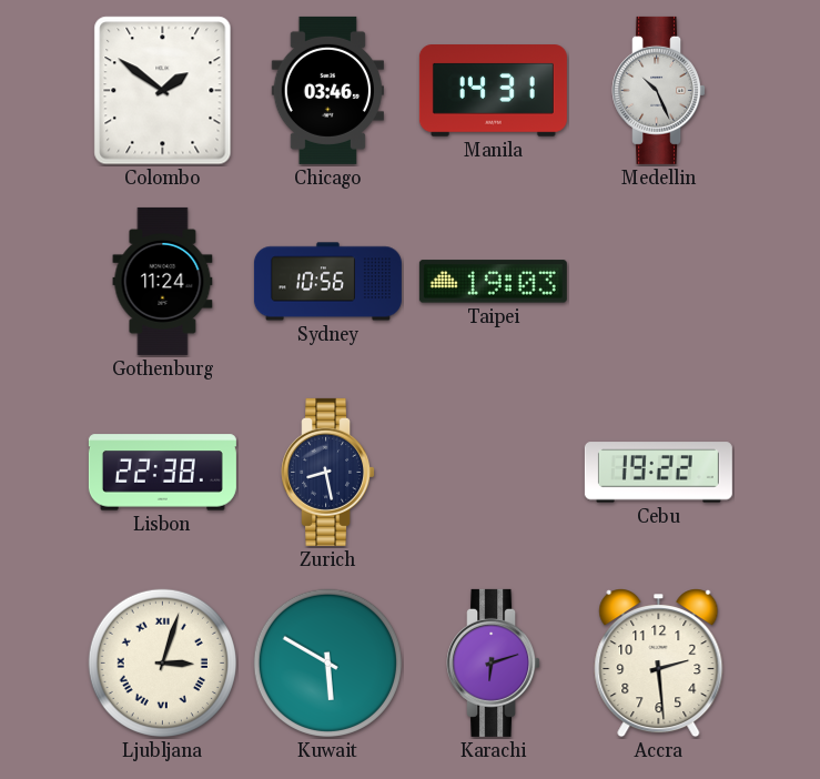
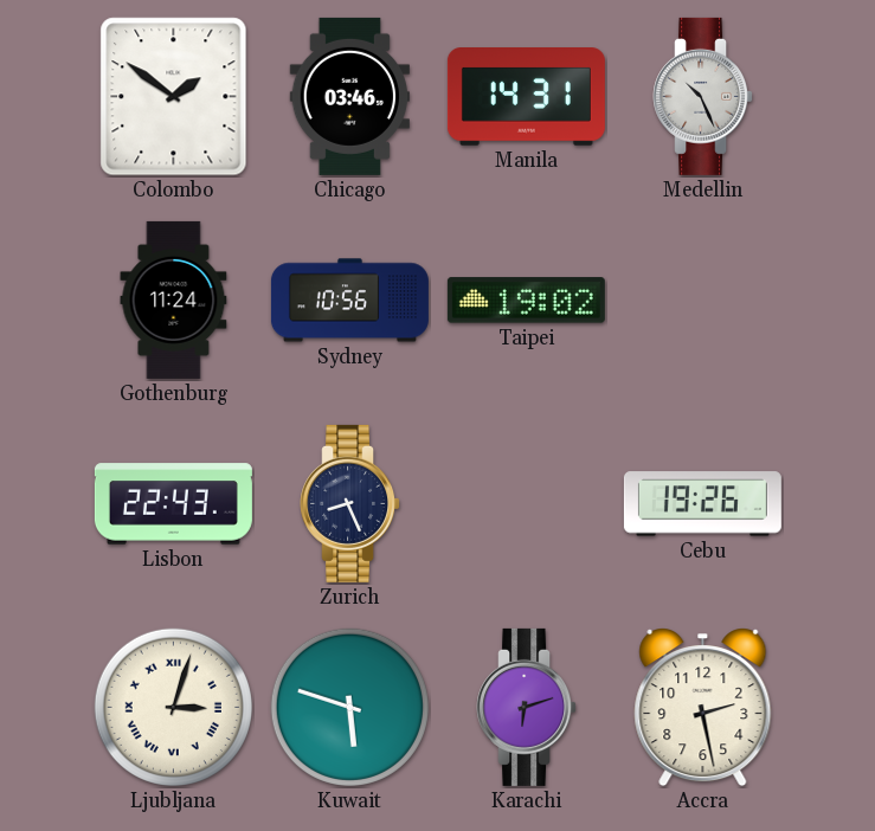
Taipei: 19:03 -> 19:02 (526, 301)
Lisbon: 22:38 -> 22:43 (173, 504)
Zurich: 8:28 -> 8:26 (350, 503)
Cebu: 19:22 -> 19:26 (702, 504)
Kuwait: 5:50 -> 5:48 (349, 707)
Accra: 2:29 -> 2:28 (703, 708)
